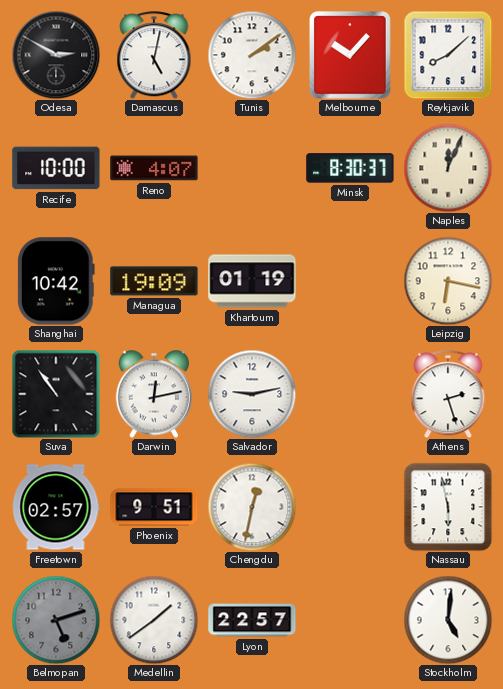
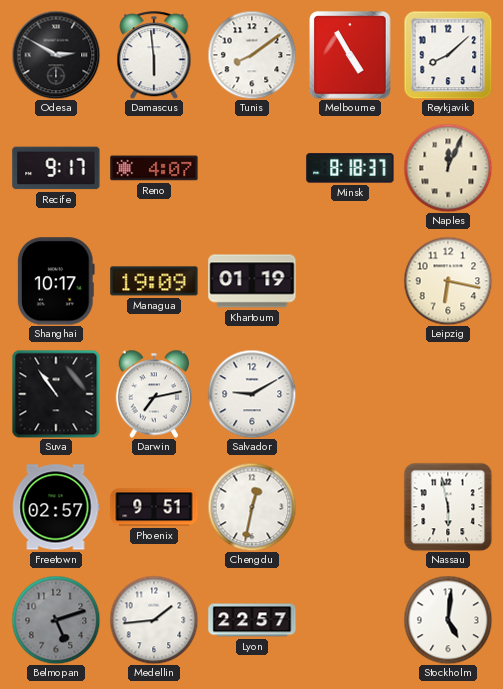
Damascus: 5:02 -> 5:59 (154, 55)
Tunis: 2:09 -> 8:09 (252, 55)
Melbourne: 10:07 -> 4:55 (350, 55)
Recife: 10:00 -> 9:17 (56, 168)
Minsk: 8:30 -> 8:18 (350, 168)
Shanghai: 10:42 -> 10:17 (56, 281)
Darwin: 12:13 -> 7:13 (154, 394)
Salvador: 9:13 -> 9:10 (252, 394)
Athens: 2:27 -> none (448, 394)
Medellin: 1:39 -> 1:44 (154, 620)
